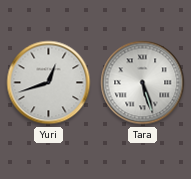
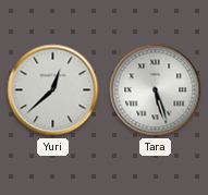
Yuri: 12:42 -> 12:38 (53, 90)
